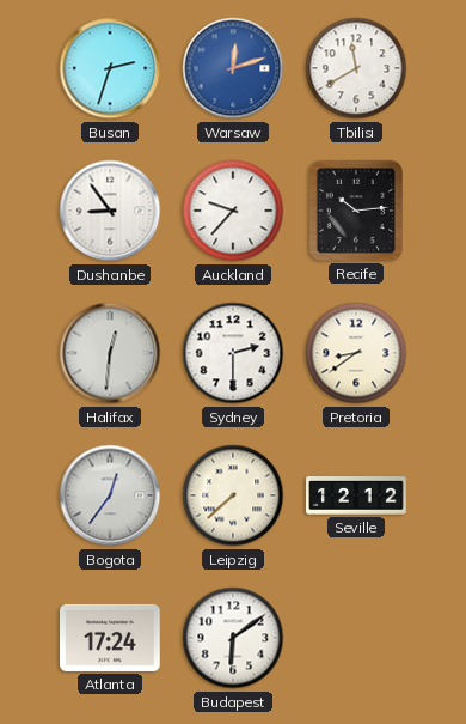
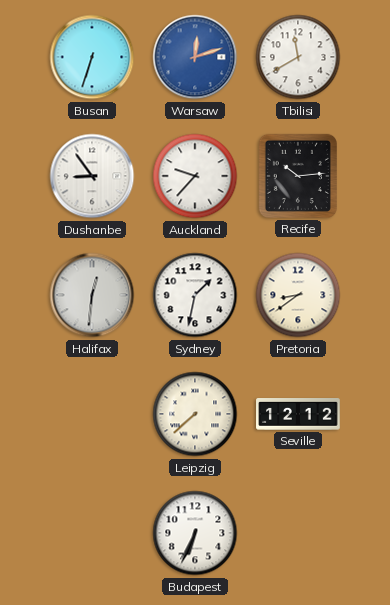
Busan: 2:33 -> 6:33 (92, 57)
Sydney: 2:30 -> 1:32 (195, 295)
Bogota: 12:36 -> none (110, 495)
Atlanta: 17:24 -> none (111, 638)
Budapest: 6:09 -> 6:34 (195, 533)
